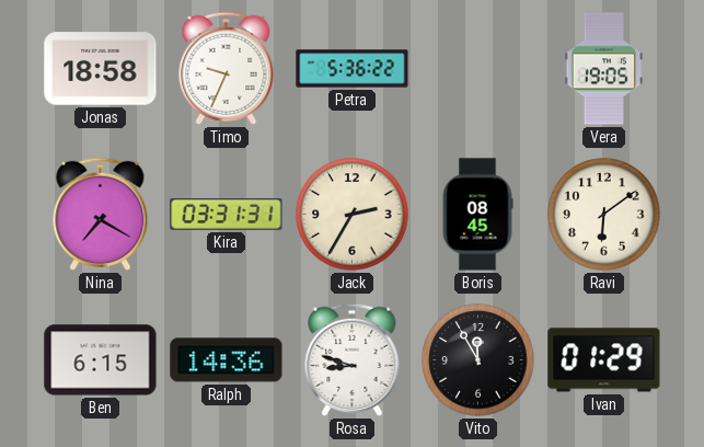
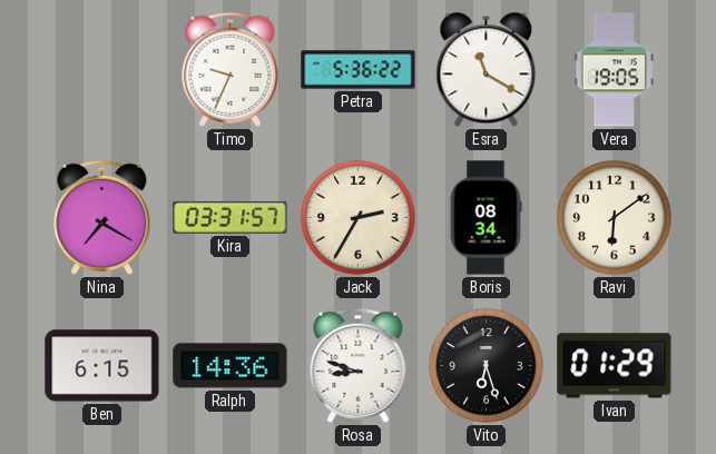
Jonas: 18:58 -> none (101, 69)
Esra: none -> 11:20 (487, 70)
Kira: 03:31:31 -> 03:31:57 (231, 217)
Boris: 08:45 -> 08:34 (485, 218)
Vito: 11:55 -> 6:27 (487, 366)
